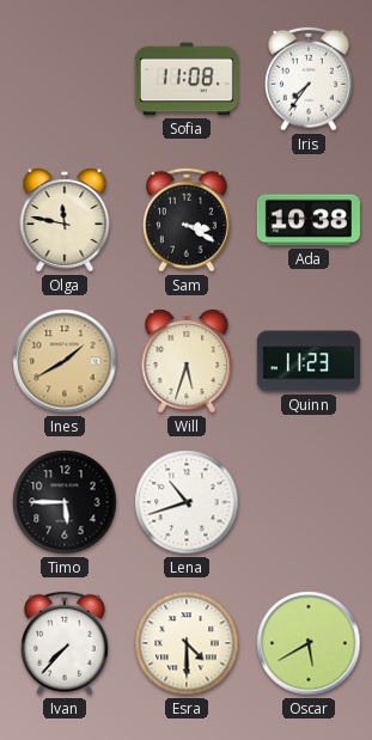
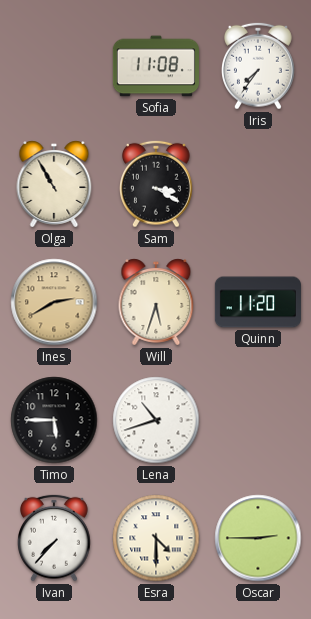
Olga: 11:47 -> 10:55 (54, 184)
Ada: 10:38 -> none (309, 220)
Ines: 1:40 -> 2:40 (54, 302)
Quinn: 11:23 -> 11:20 (257, 302)
Oscar: 5:40 -> 2:45 (258, 538)
